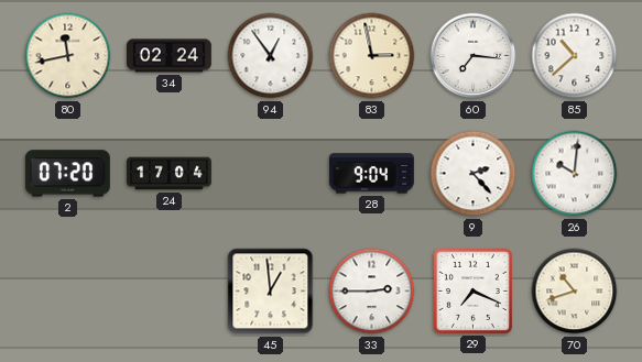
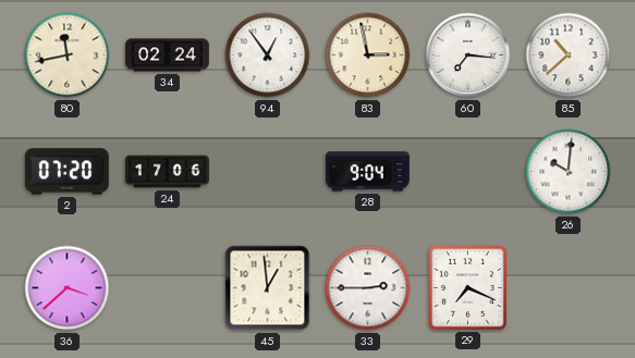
24: 17:04 -> 17:06 (168, 172)
9: 2:23 -> none (474, 174)
36: none -> 3:38 (68, 288)
70: 10:42 -> none (575, 292)
